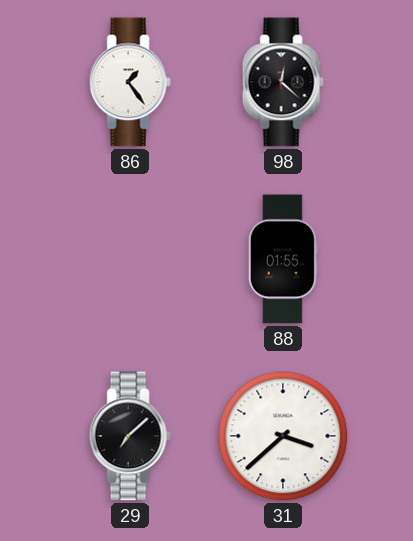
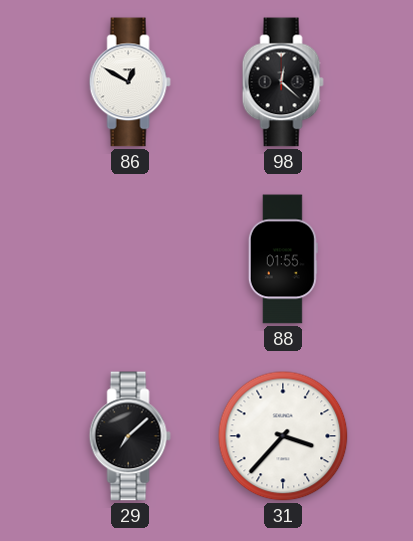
86: 1:24 -> 12:50 (130, 82)
31: 3:38 -> 3:37 (283, 436)
